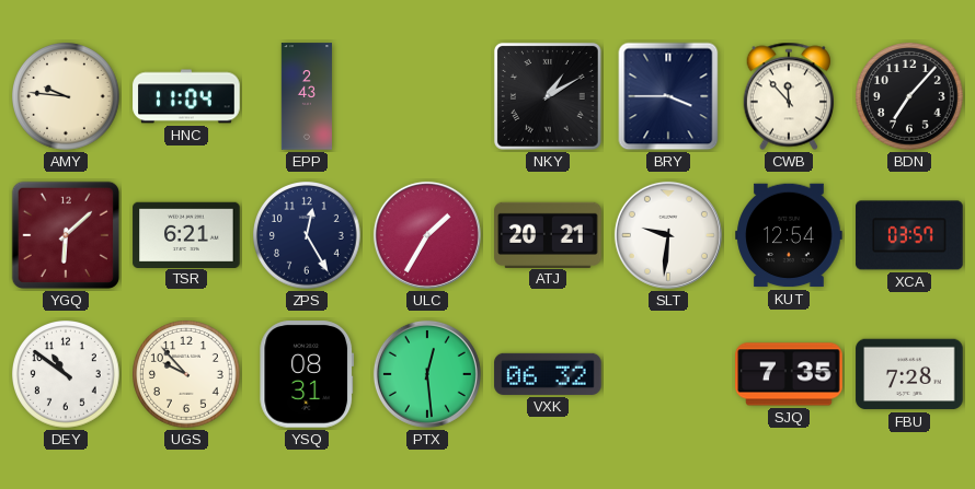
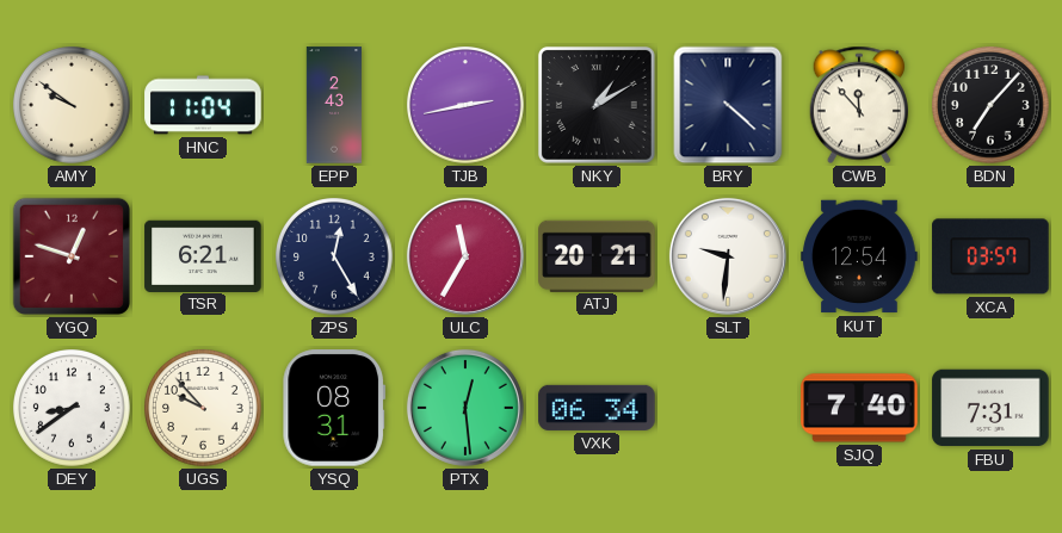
AMY: 9:46 -> 9:51 (72, 105)
TJB: none -> 2:43 (465, 105)
BRY: 3:45 -> 4:22 (728, 105)
YGQ: 6:08 -> 12:48 (72, 256)
ULC: 1:35 -> 11:35 (465, 256)
DEY: 10:51 -> 8:39 (72, 408)
VXK: 06:32 -> 06:34 (597, 408)
SJQ: 7:35 -> 7:40 (859, 408)
FBU: 7:28 -> 7:31 (990, 408)
